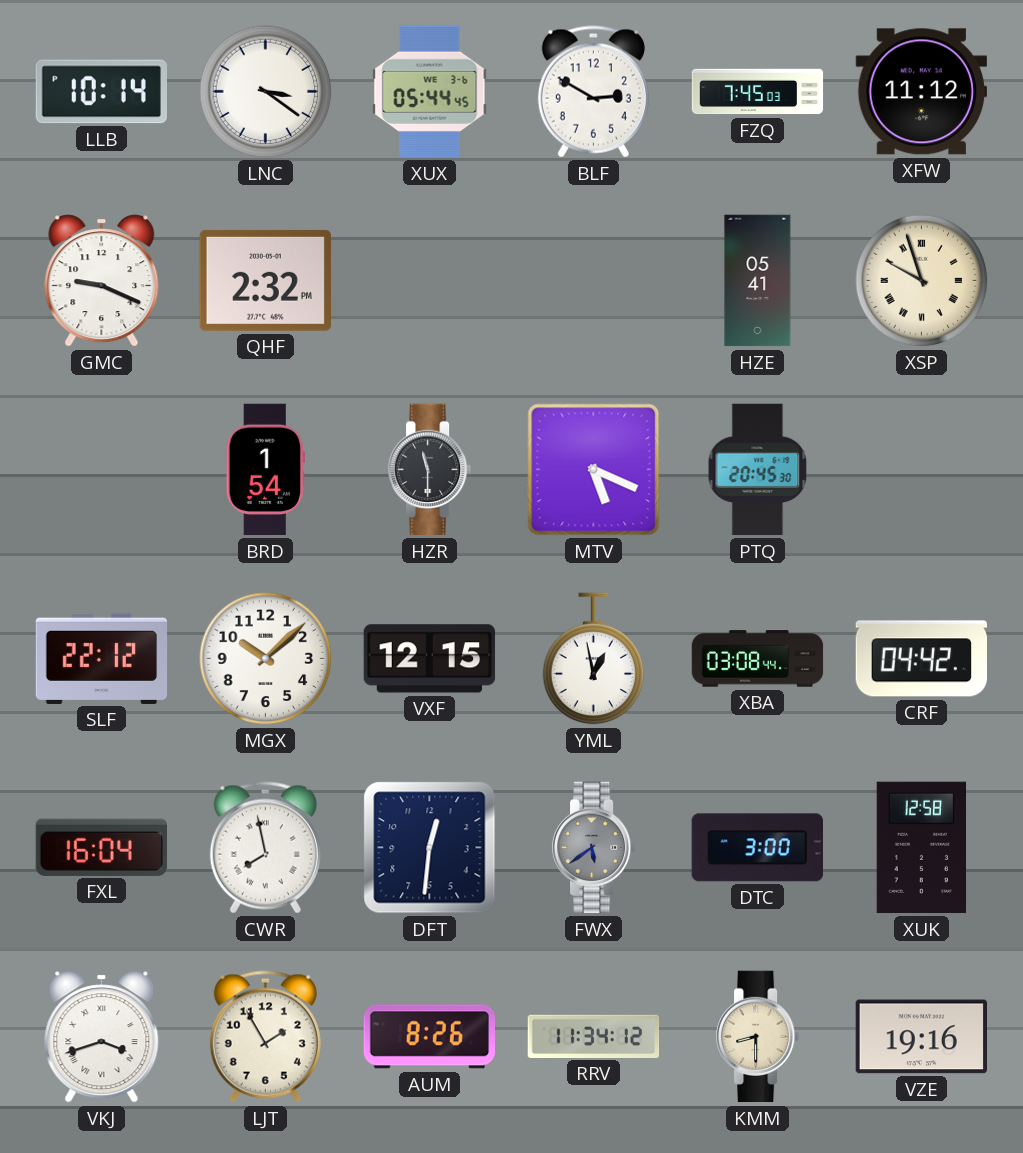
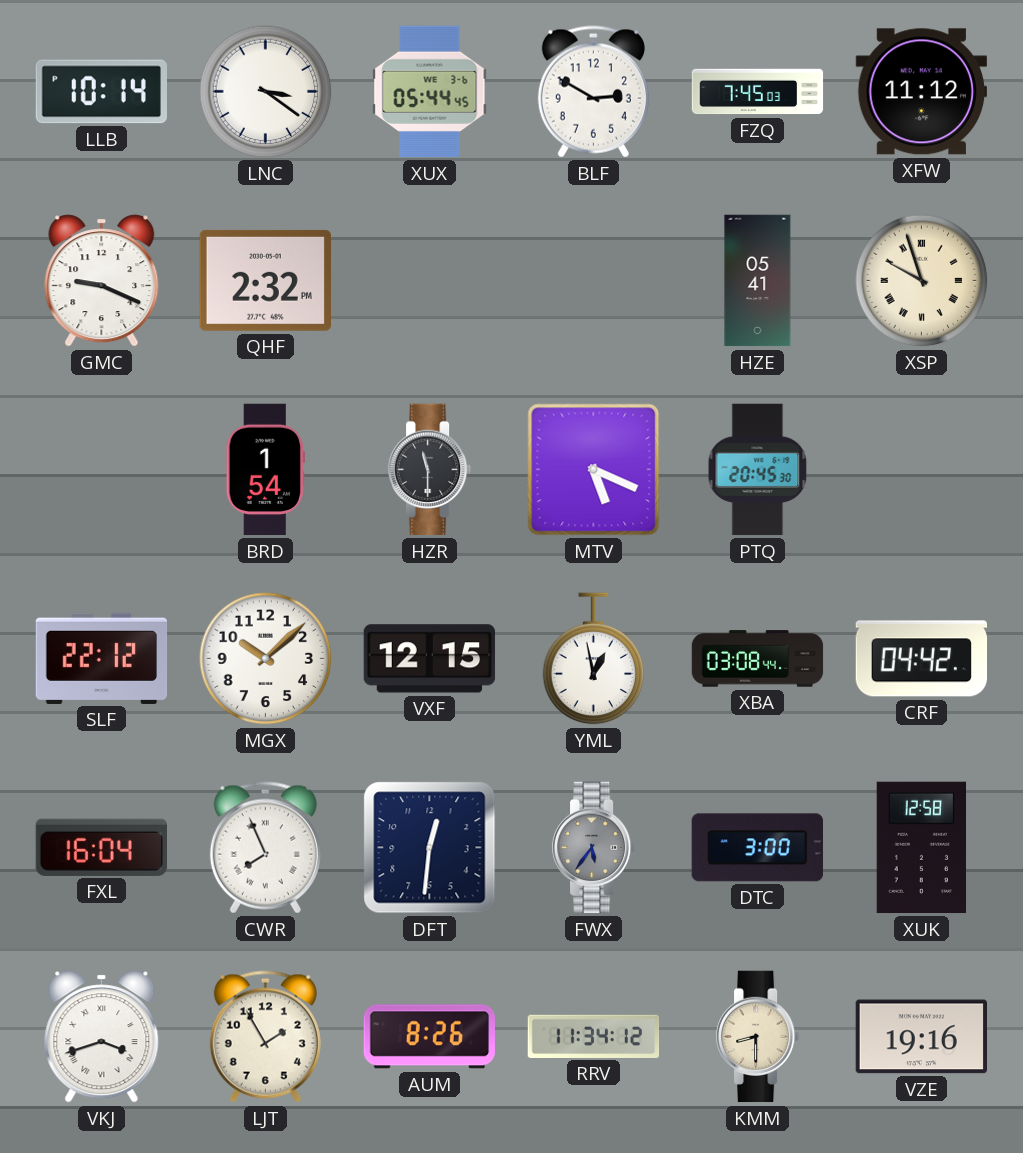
CWR: 7:58 -> 7:56 (265, 848)
FWX: 5:39 -> 5:36 (594, 848)
